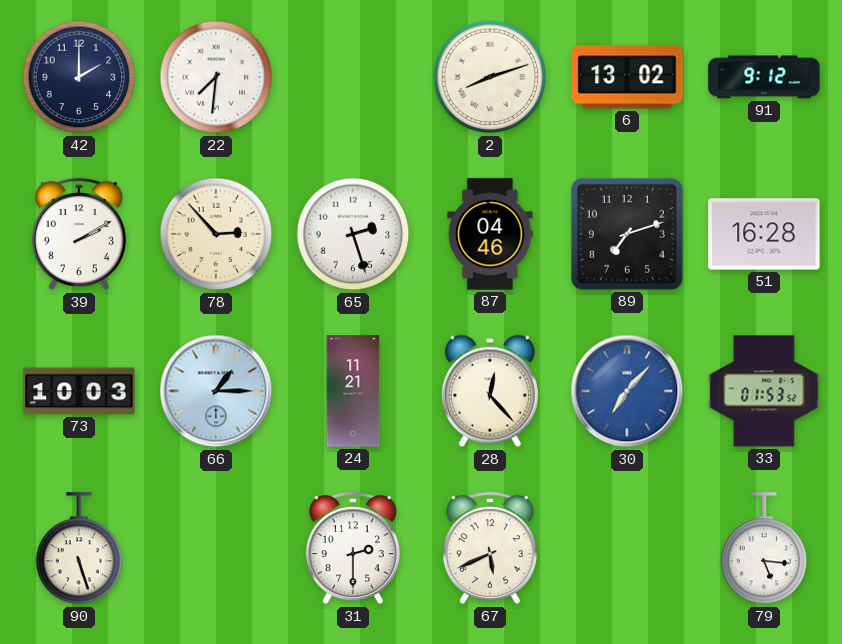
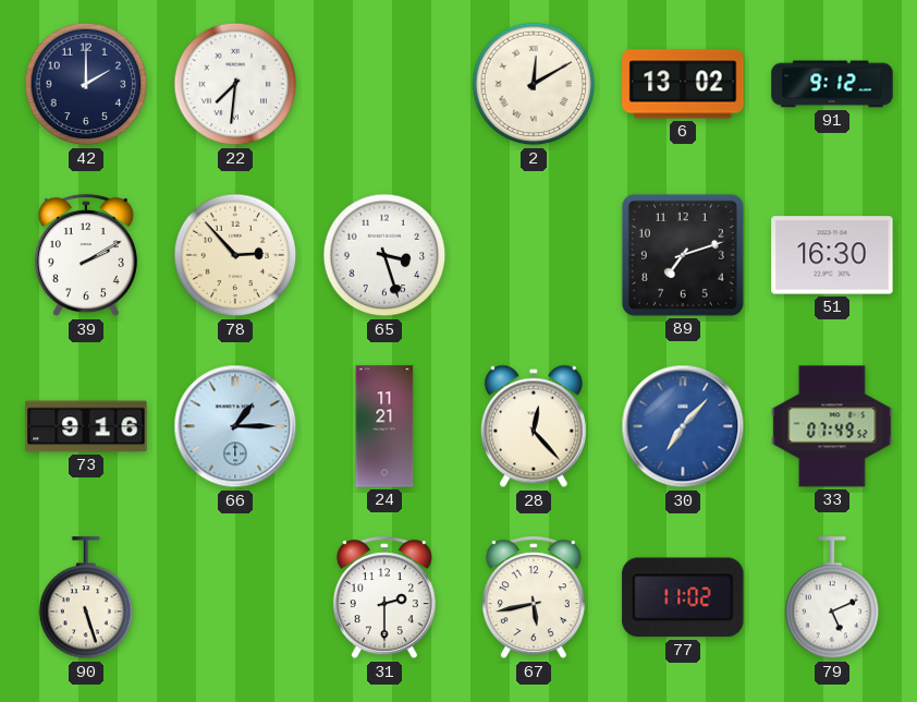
2: 8:12 -> 12:10 (534, 84)
65: 2:27 -> 3:27 (384, 255)
87: 04:46 -> none (490, 234)
51: 16:28 -> 16:30 (832, 255)
73: 10:03 -> 9:16 (86, 426)
33: 01:53 -> 07:49 (832, 426)
67: 5:41 -> 5:43 (534, 598)
77: none -> 11:02 (683, 597)
79: 5:16 -> 5:11 (832, 598)
